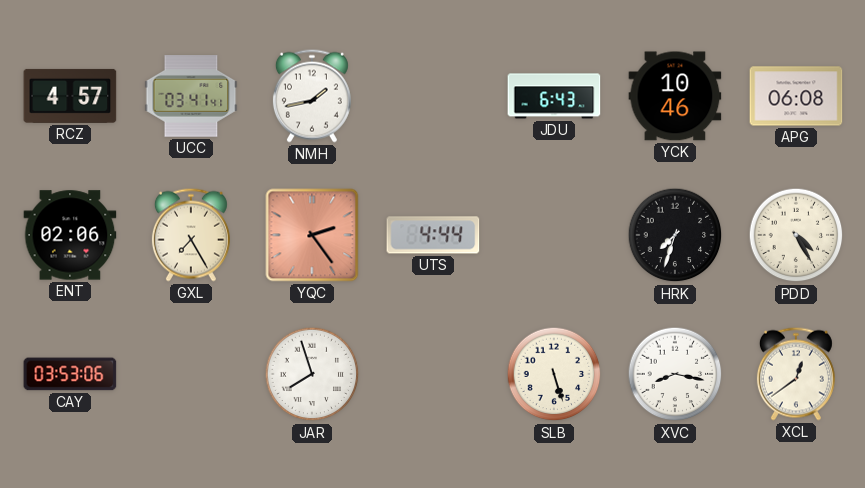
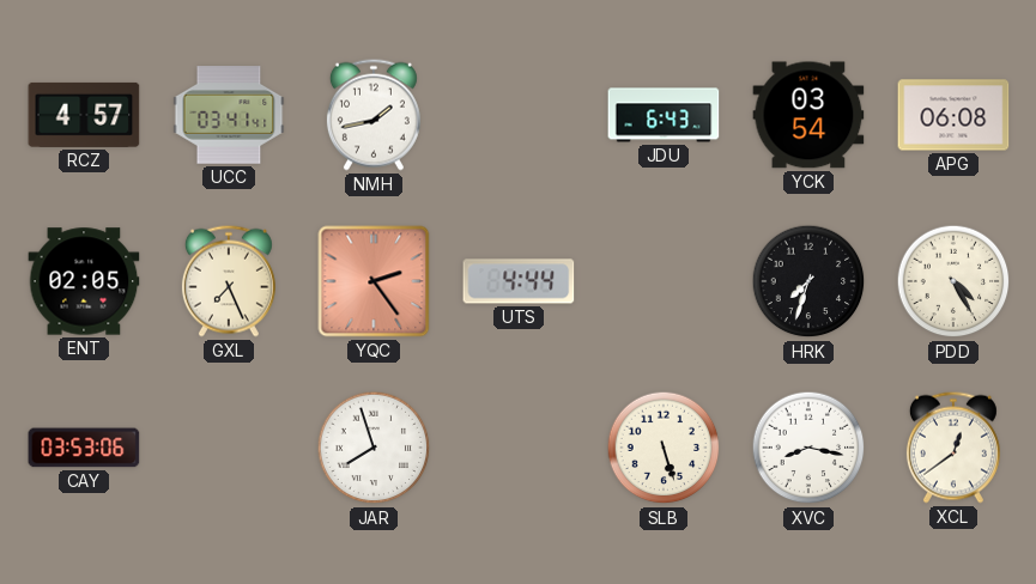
YCK: 10:46 -> 03:54 (808, 115)
ENT: 02:06 -> 02:05 (84, 281)
GXL: 7:25 -> 7:26 (229, 281)
